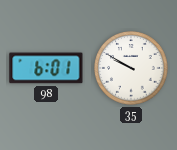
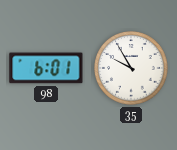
35: 9:50 -> 9:55 (131, 68)
